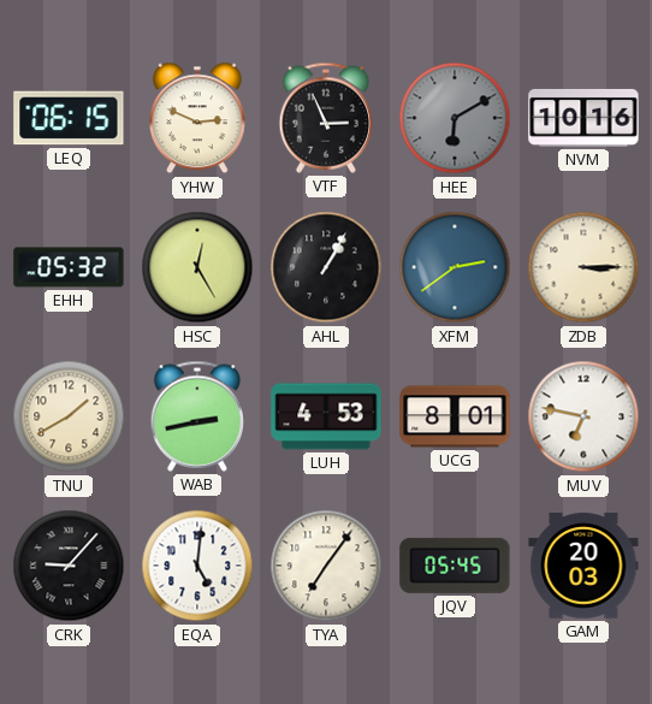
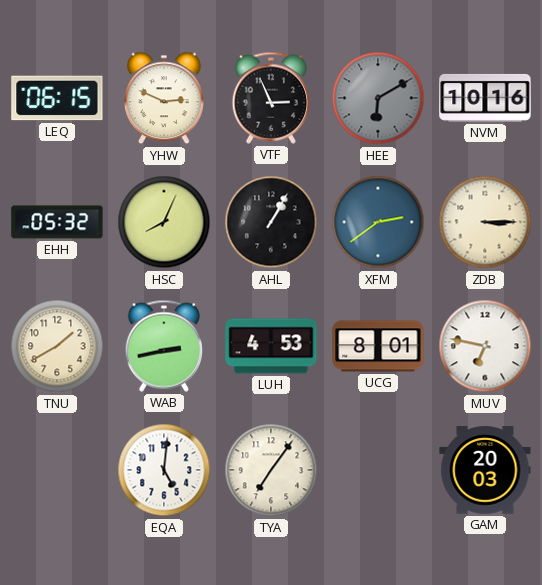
HSC: 12:25 -> 8:04 (164, 222)
CRK: 9:07 -> none (69, 566)
JQV: 05:45 -> none (455, 566)
